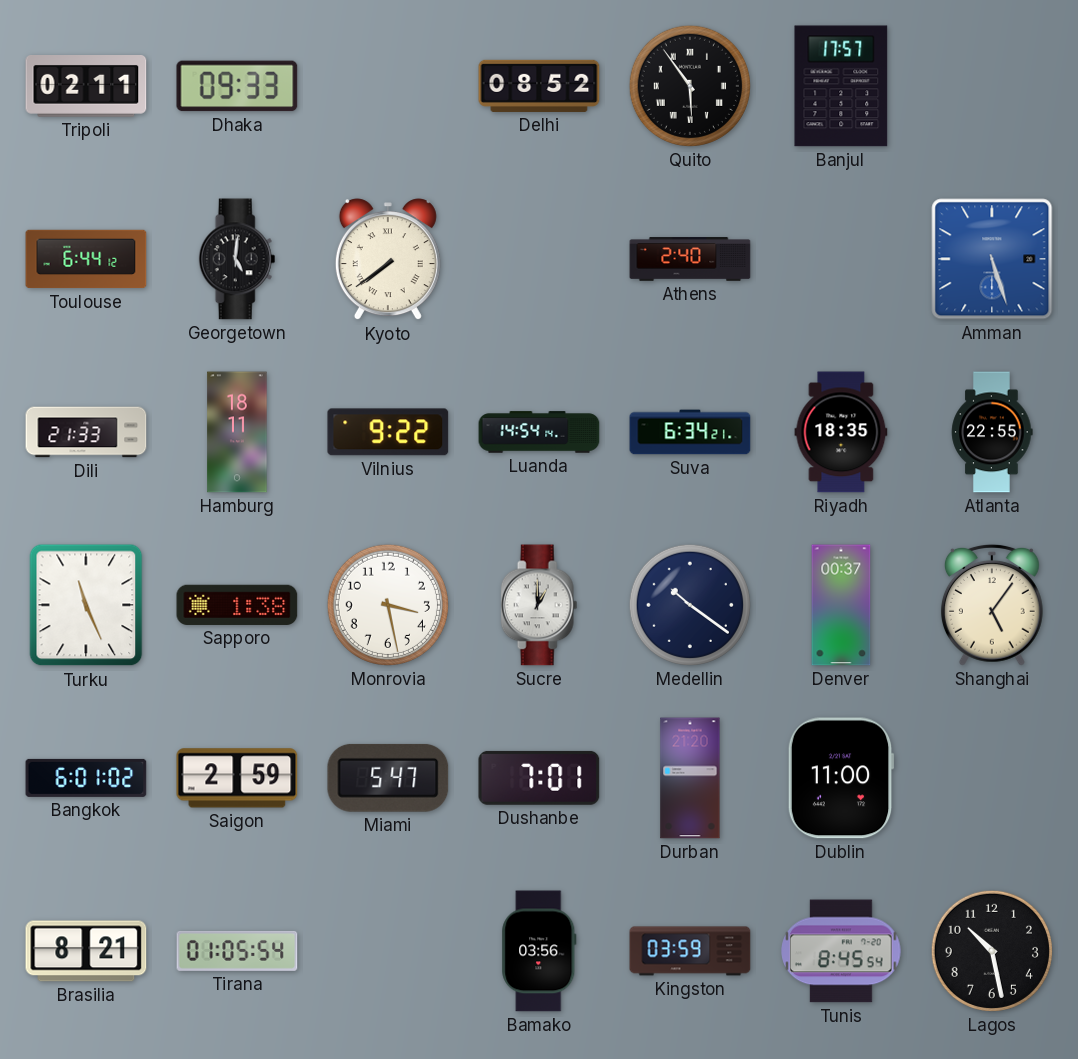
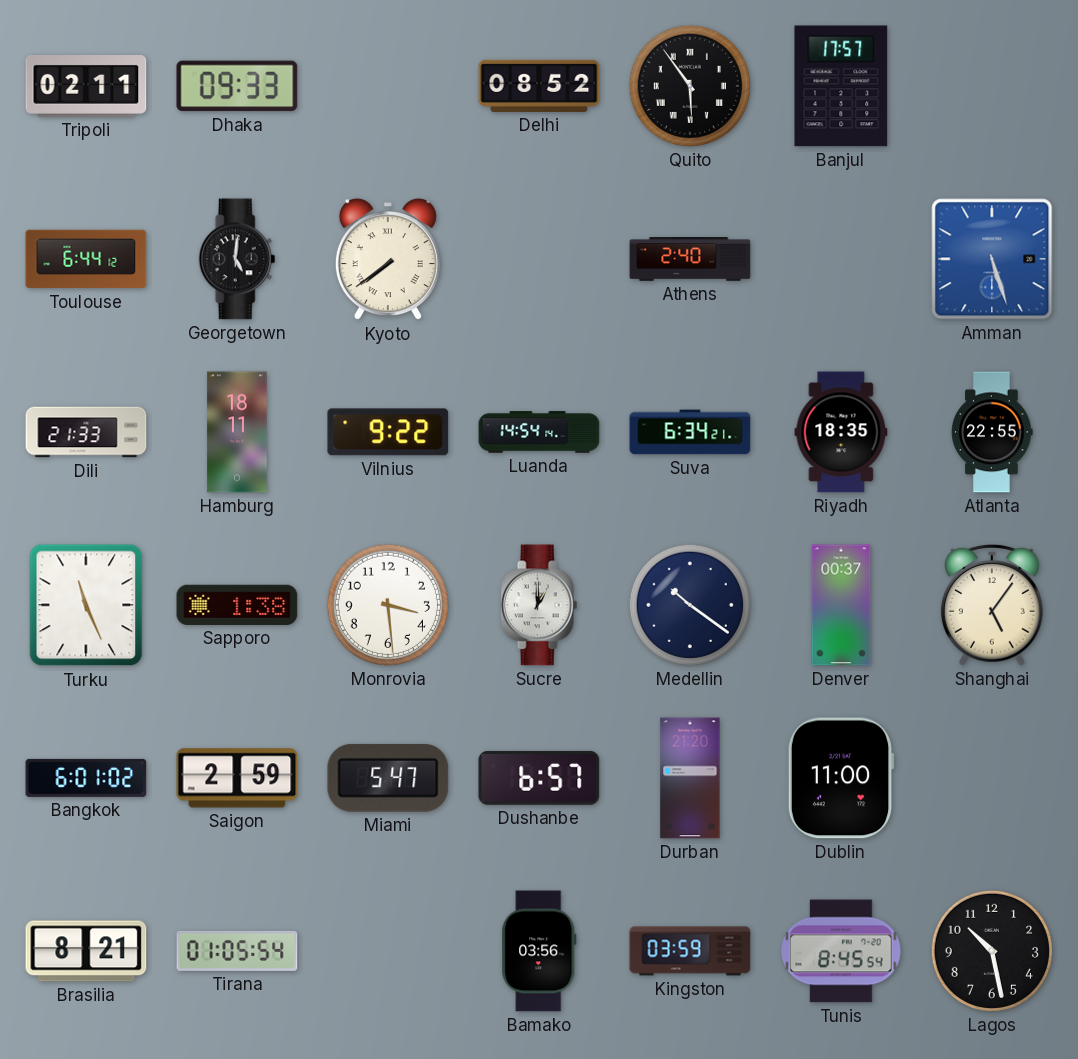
Monrovia: 3:28 -> 3:29 (388, 605)
Dushanbe: 7:01 -> 6:57 (539, 778)
